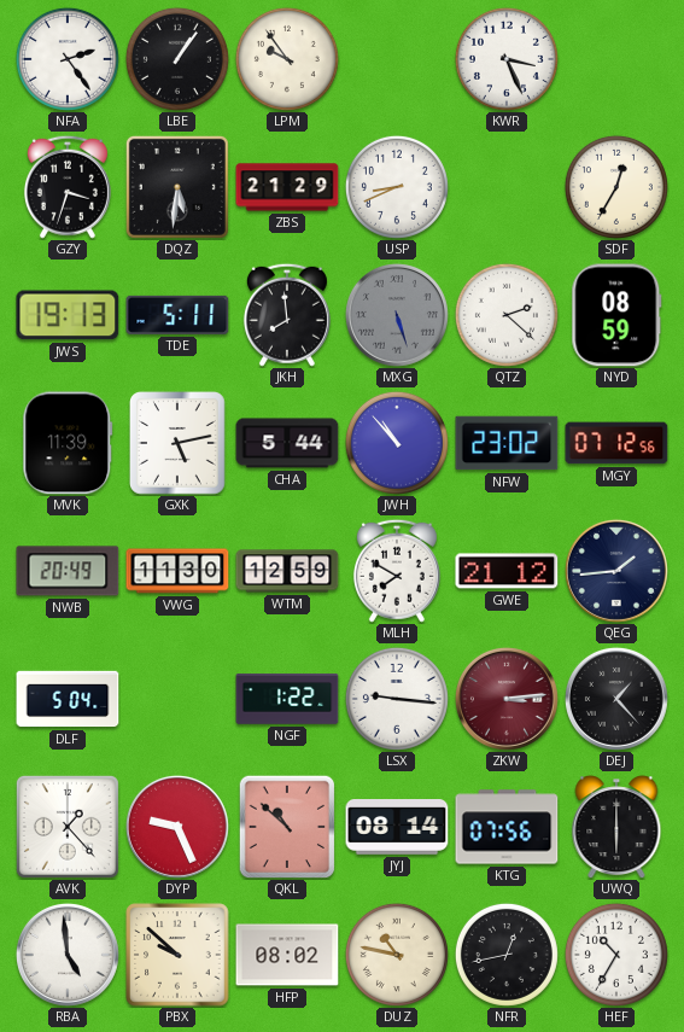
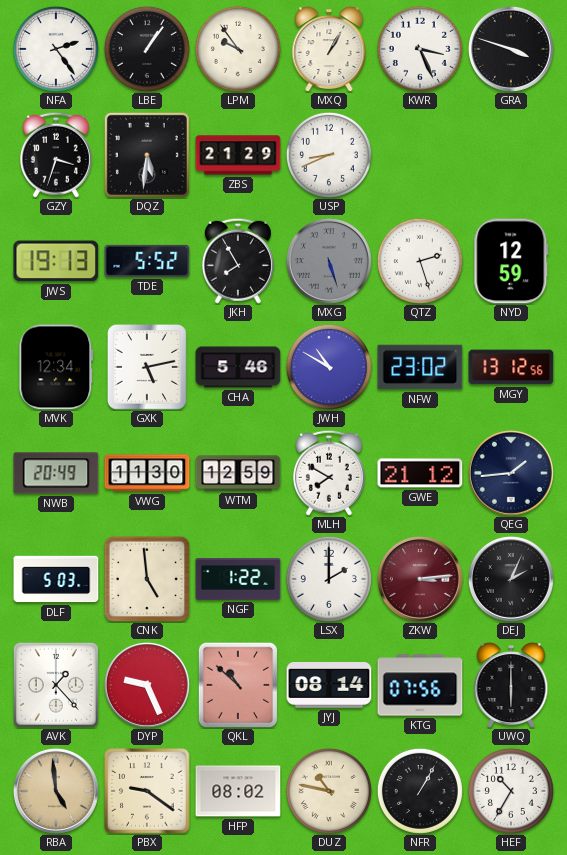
MXQ: none -> 1:05 (329, 49)
GRA: none -> 3:48 (511, 49)
SDF: 12:35 -> none (616, 187)
TDE: 5:11 -> 5:52 (147, 261)
JKH: 7:59 -> 7:55 (238, 261)
QTZ: 2:22 -> 2:27 (420, 261)
NYD: 08:59 -> 12:59 (511, 261)
MVK: 11:39 -> 12:34 (56, 367)
CHA: 5:44 -> 5:46 (238, 367)
JWH: 10:53 -> 10:50 (329, 367)
MGY: 07:12 -> 13:12 (511, 367)
DLF: 5:04 -> 5:03 (56, 579)
CNK: none -> 4:59 (147, 579)
LSX: 9:16 -> 2:00 (329, 579)
DEJ: 1:23 -> 2:04 (511, 579)
RBA dial: white -> champagne (56, 791)
PBX: 9:52 -> 9:21 (147, 791)
NFR: 12:43 -> 1:05 (420, 791)
